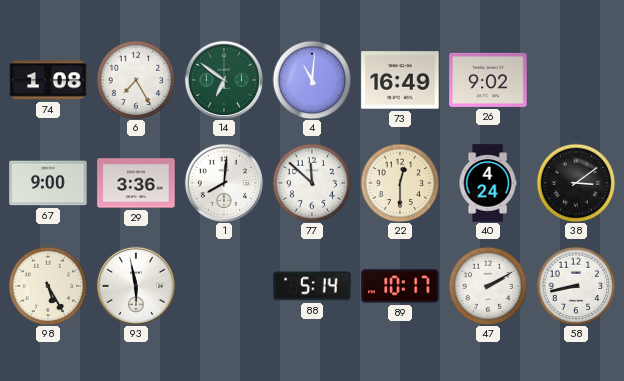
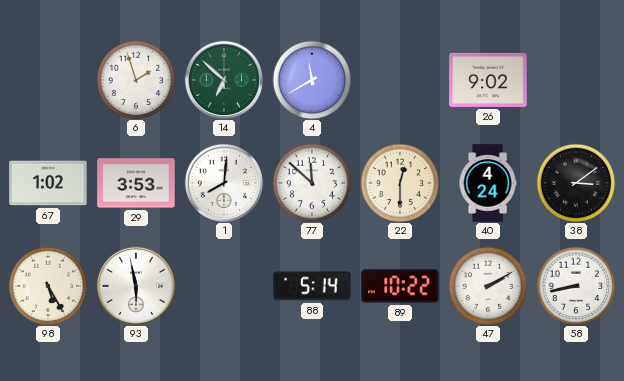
74: 1:08 -> none (48, 80)
6: 7:25 -> 1:57 (136, 80)
14: 6:51 -> 6:52 (224, 80)
4: 11:01 -> 11:40 (312, 80)
73: 16:49 -> none (400, 80)
67: 9:00 -> 1:02 (48, 183)
29: 3:36 -> 3:53 (136, 183)
89: 10:17 -> 10:22 (400, 286)
